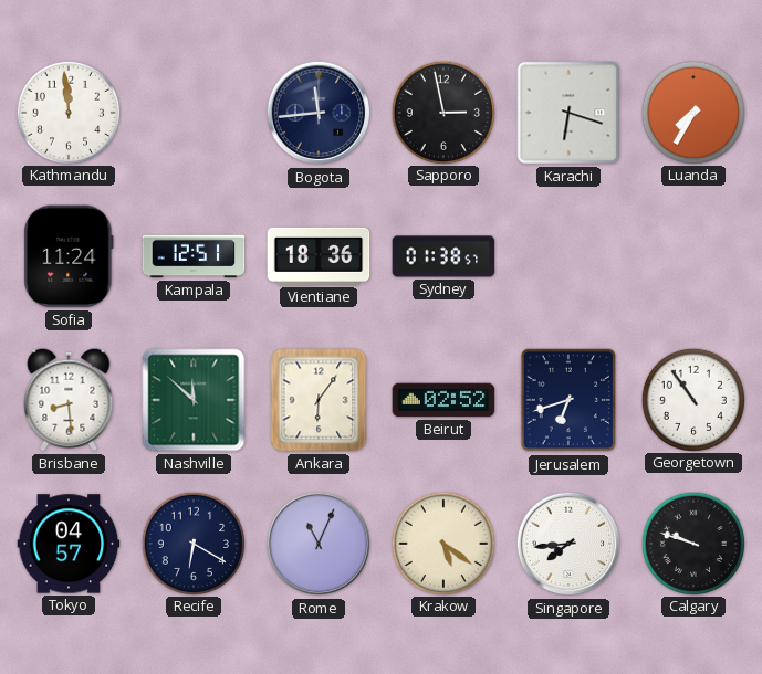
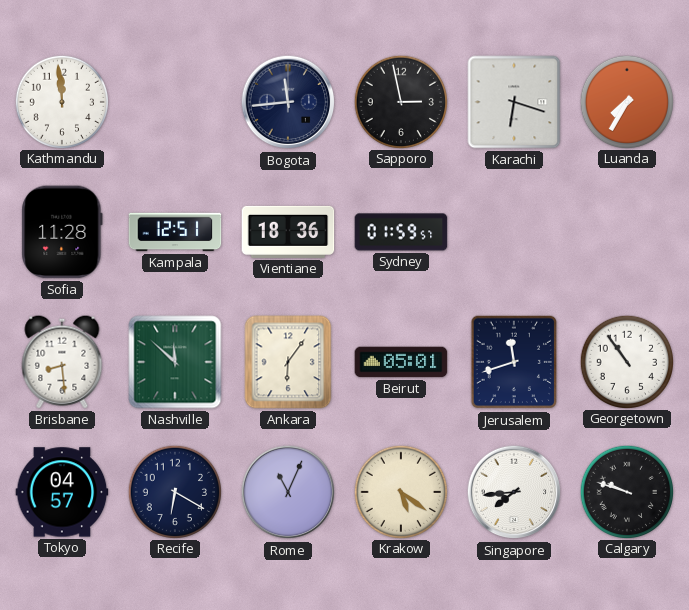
Sofia: 11:24 -> 11:28 (62, 232)
Sydney: 01:38 -> 01:59 (401, 232)
Beirut: 02:52 -> 05:01 (401, 362)
Jerusalem: 6:42 -> 11:42 (514, 362)
